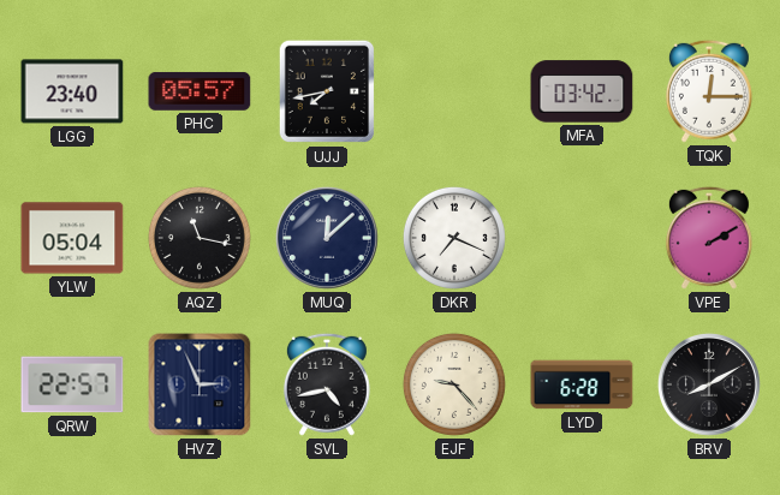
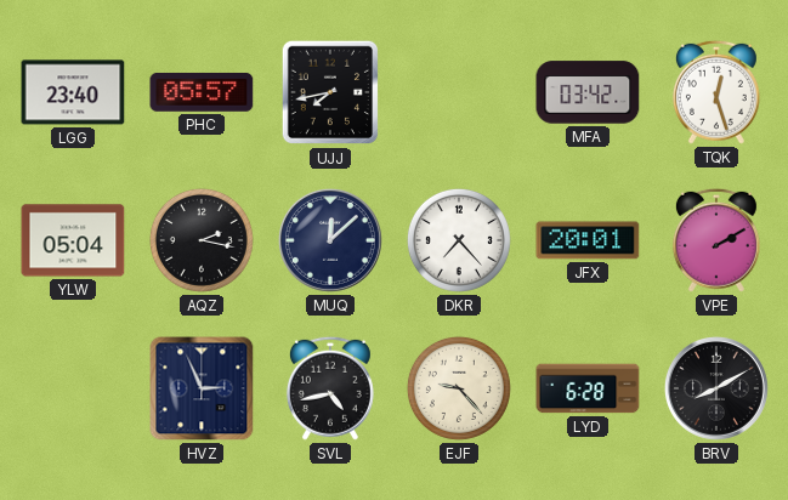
TQK: 12:15 -> 12:27 (716, 92)
AQZ: 11:17 -> 2:17 (202, 240)
DKR: 7:19 -> 7:23 (459, 240)
JFX: none -> 20:01 (588, 240)
QRW: 22:57 -> none (72, 384)
